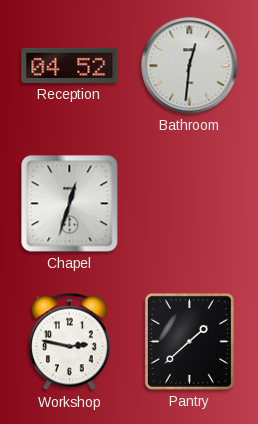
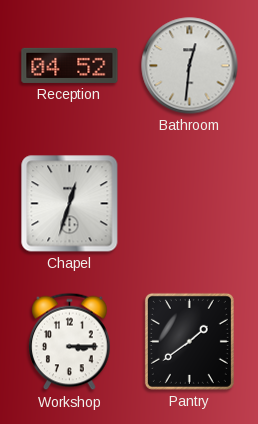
Workshop: 2:47 -> 3:15 (70, 342)
Pantry: 1:38 -> 1:39 (189, 341)
